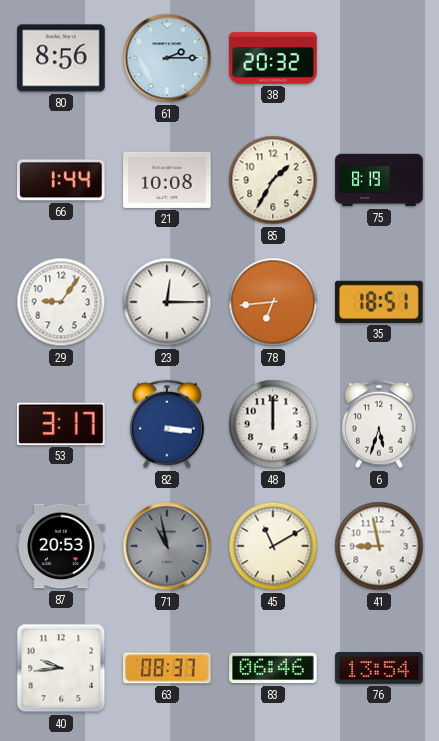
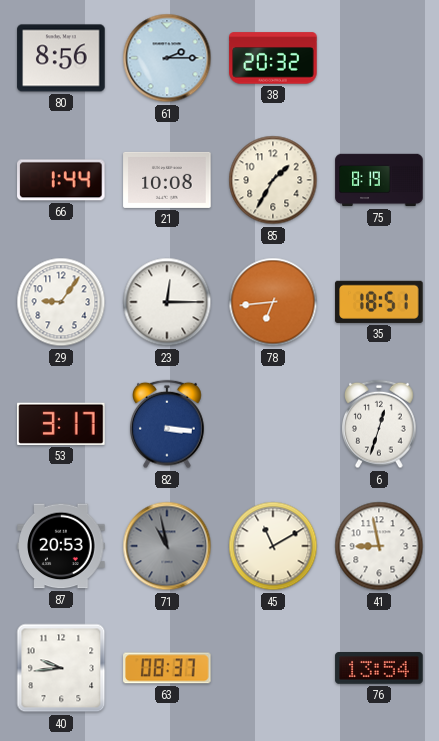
48: 12:00 -> none (273, 424)
6: 5:33 -> 12:33 (380, 424)
83: 06:46 -> none (273, 668)
